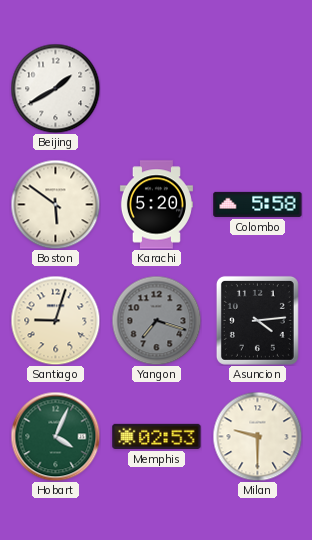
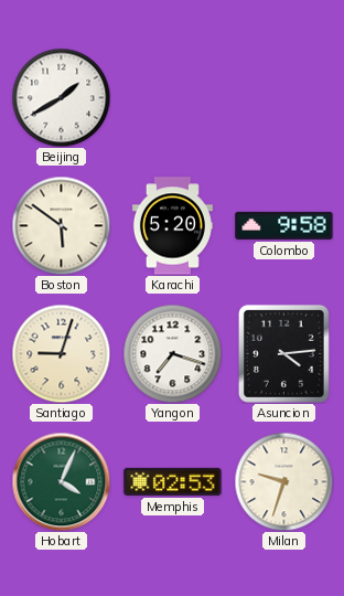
Colombo: 5:58 -> 9:58 (284, 225)
Yangon dial: grey -> white (172, 353)
Milan: 9:30 -> 9:33 (283, 481)
